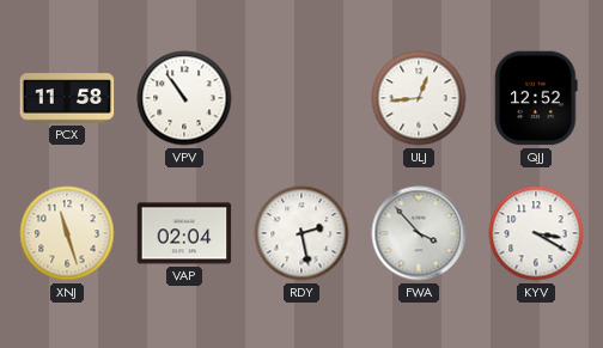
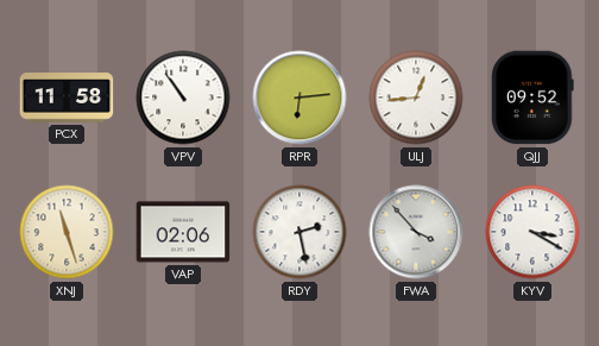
RPR: none -> 6:14 (299, 97)
QJJ: 12:52 -> 09:52 (532, 97)
VAP: 02:04 -> 02:06 (183, 232)
